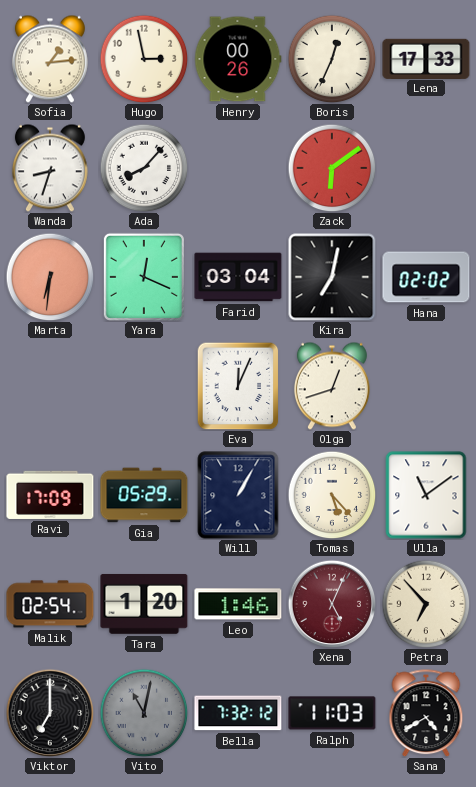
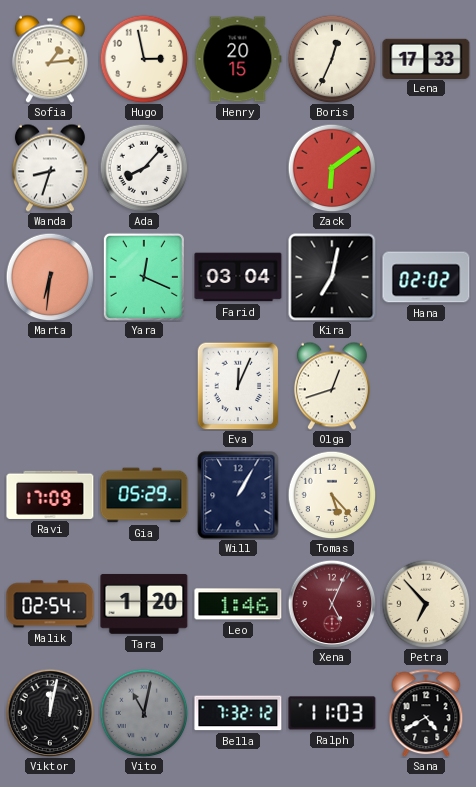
Henry: 00:26 -> 20:15 (238, 59)
Ulla: 11:09 -> none (426, 495)
Viktor: 7:00 -> 12:02 (50, 713)
